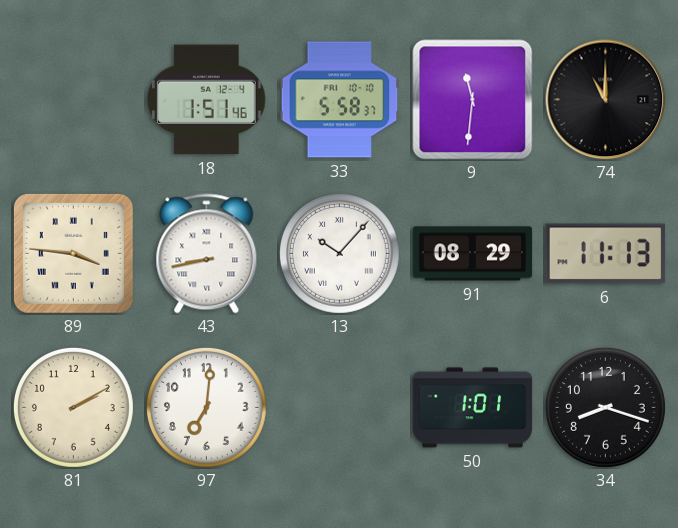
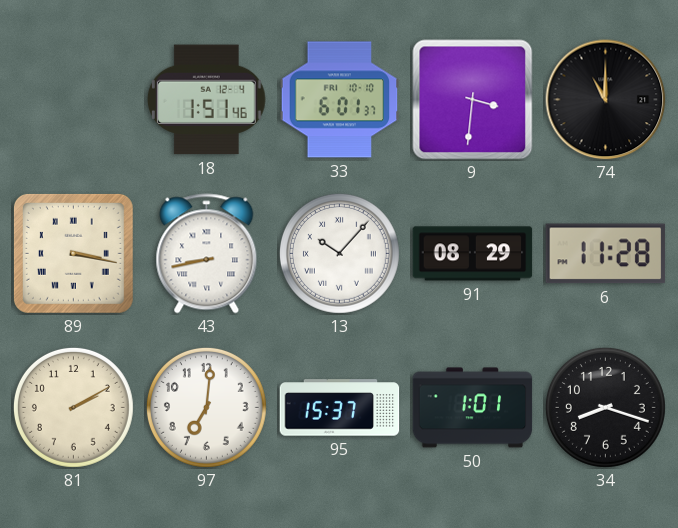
33: 5:58 -> 6:01 (340, 100)
9: 11:31 -> 3:31 (473, 100)
89: 3:46 -> 3:17 (73, 253)
6: 11:13 -> 11:28 (606, 254)
95: none -> 15:37 (340, 408)
